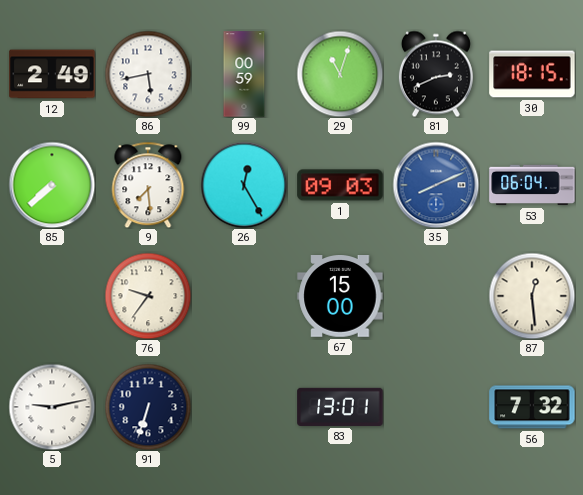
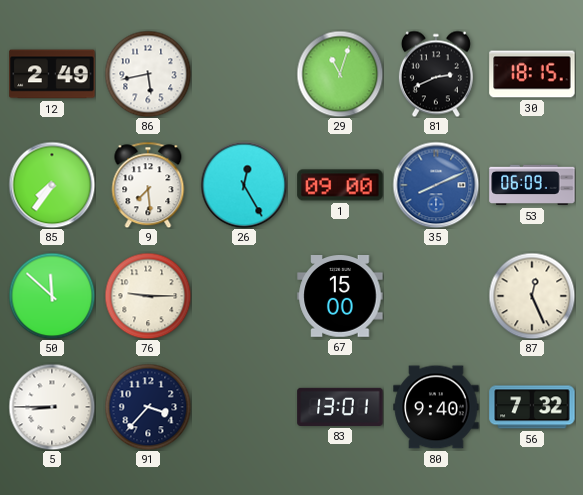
99: 00:59 -> none (244, 74)
85: 7:38 -> 7:36 (52, 185)
1: 09:03 -> 09:00 (340, 185)
53: 06:04 -> 06:09 (532, 185)
50: none -> 11:52 (52, 296)
76: 9:36 -> 9:15 (148, 296)
87: 12:29 -> 12:26 (532, 296)
5: 9:13 -> 8:45 (52, 407)
91: 6:33 -> 3:37 (148, 407)
80: none -> 9:40 (436, 407)
